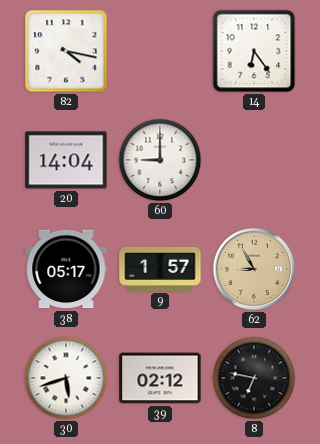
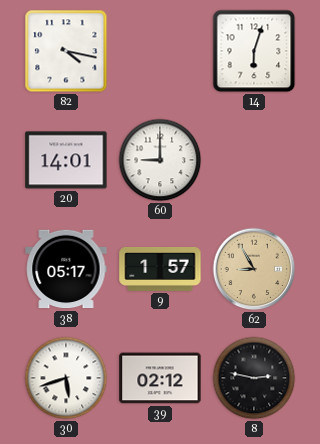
14: 6:24 -> 6:03 (254, 51)
20: 14:04 -> 14:01 (66, 160)
8: 6:47 -> 2:47 (254, 378)
